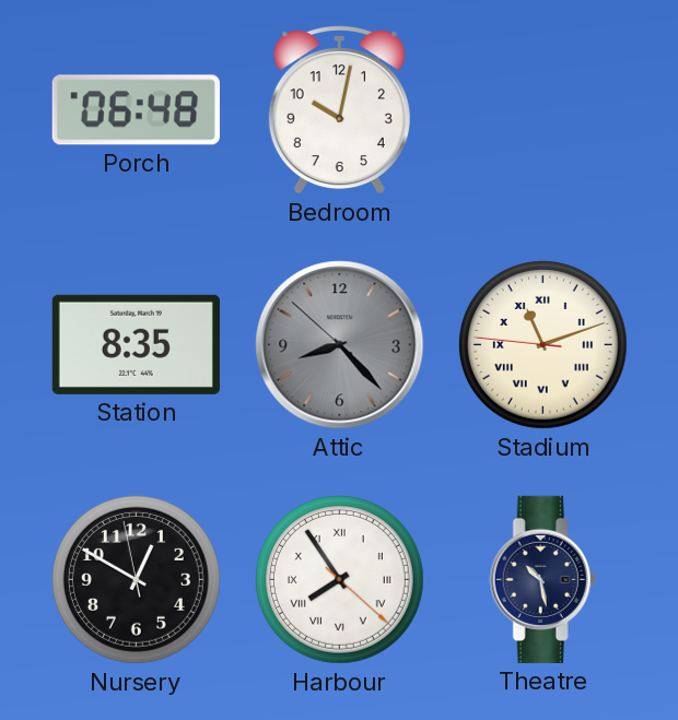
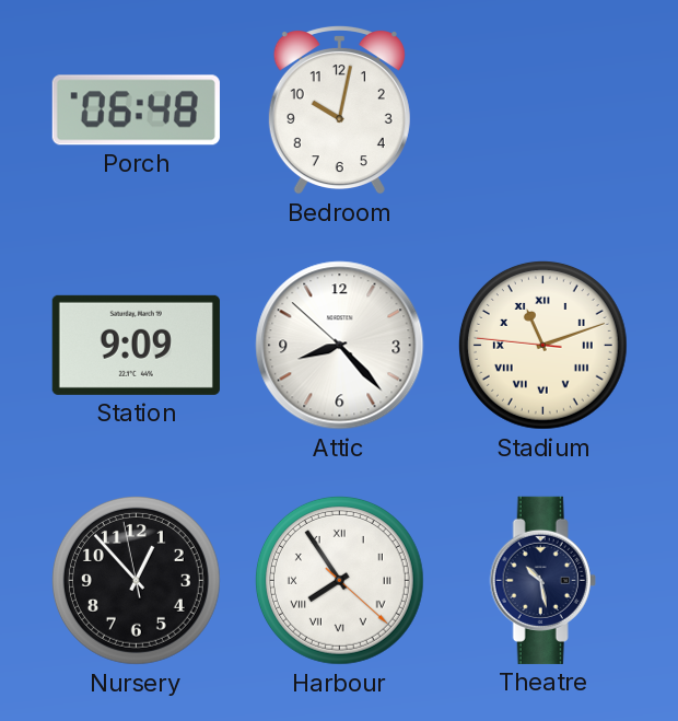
Station: 8:35 -> 9:09 (136, 345)
Attic dial: grey -> white (340, 346)
Nursery: 12:49 -> 12:52 (136, 580)
